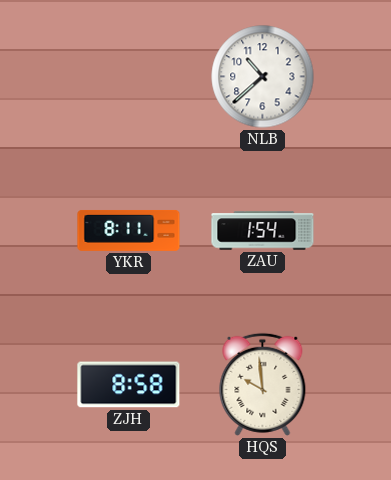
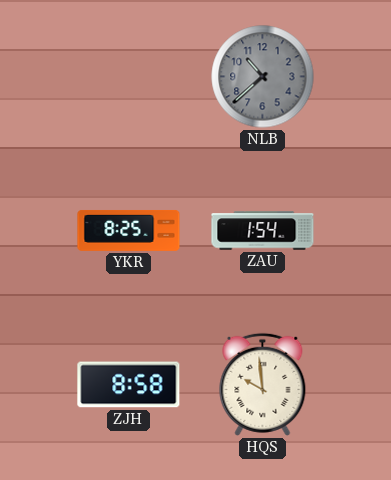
NLB dial: white -> grey (263, 77)
YKR: 8:11 -> 8:25 (129, 230)
